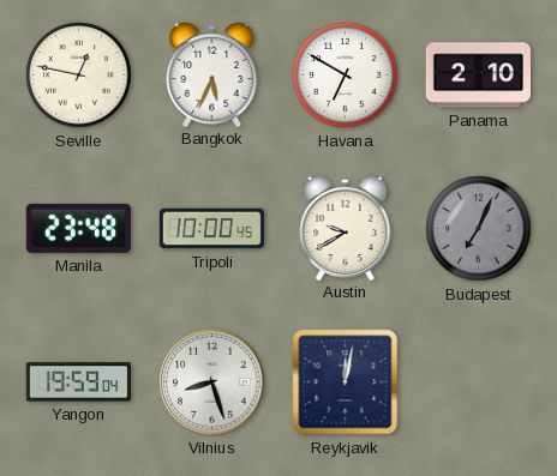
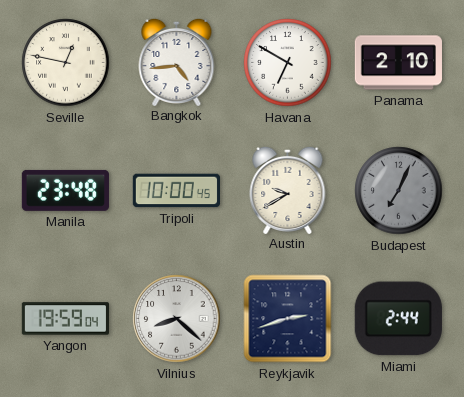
Bangkok: 5:34 -> 4:44 (177, 61)
Vilnius: 8:27 -> 8:22 (177, 319)
Reykjavik: 12:02 -> 2:42 (288, 319)
Miami: none -> 2:44 (398, 319)
